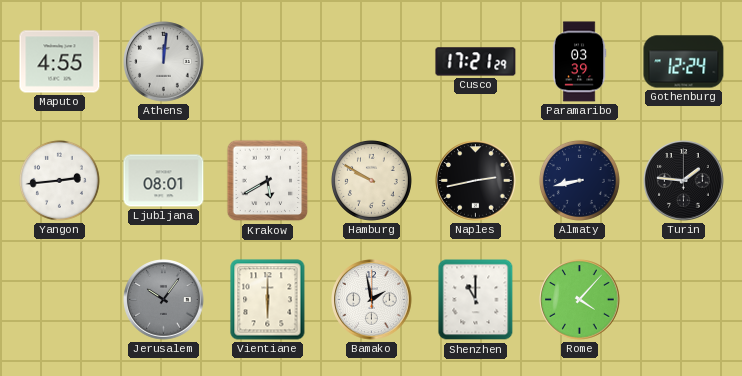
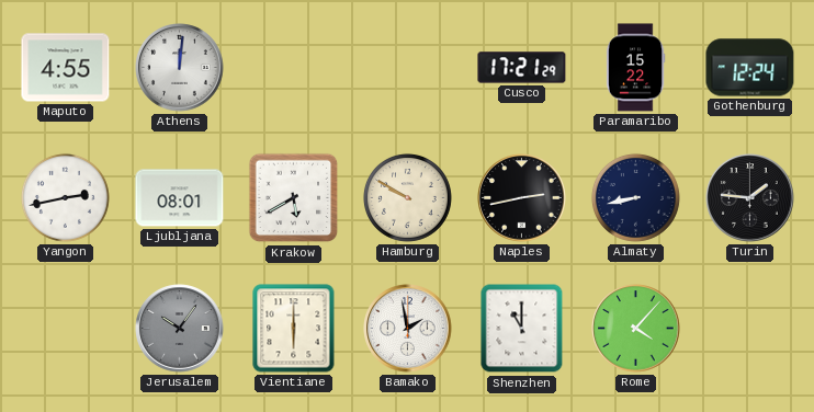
Paramaribo: 03:39 -> 15:22 (635, 68)
Yangon: 2:44 -> 2:43 (65, 197)
